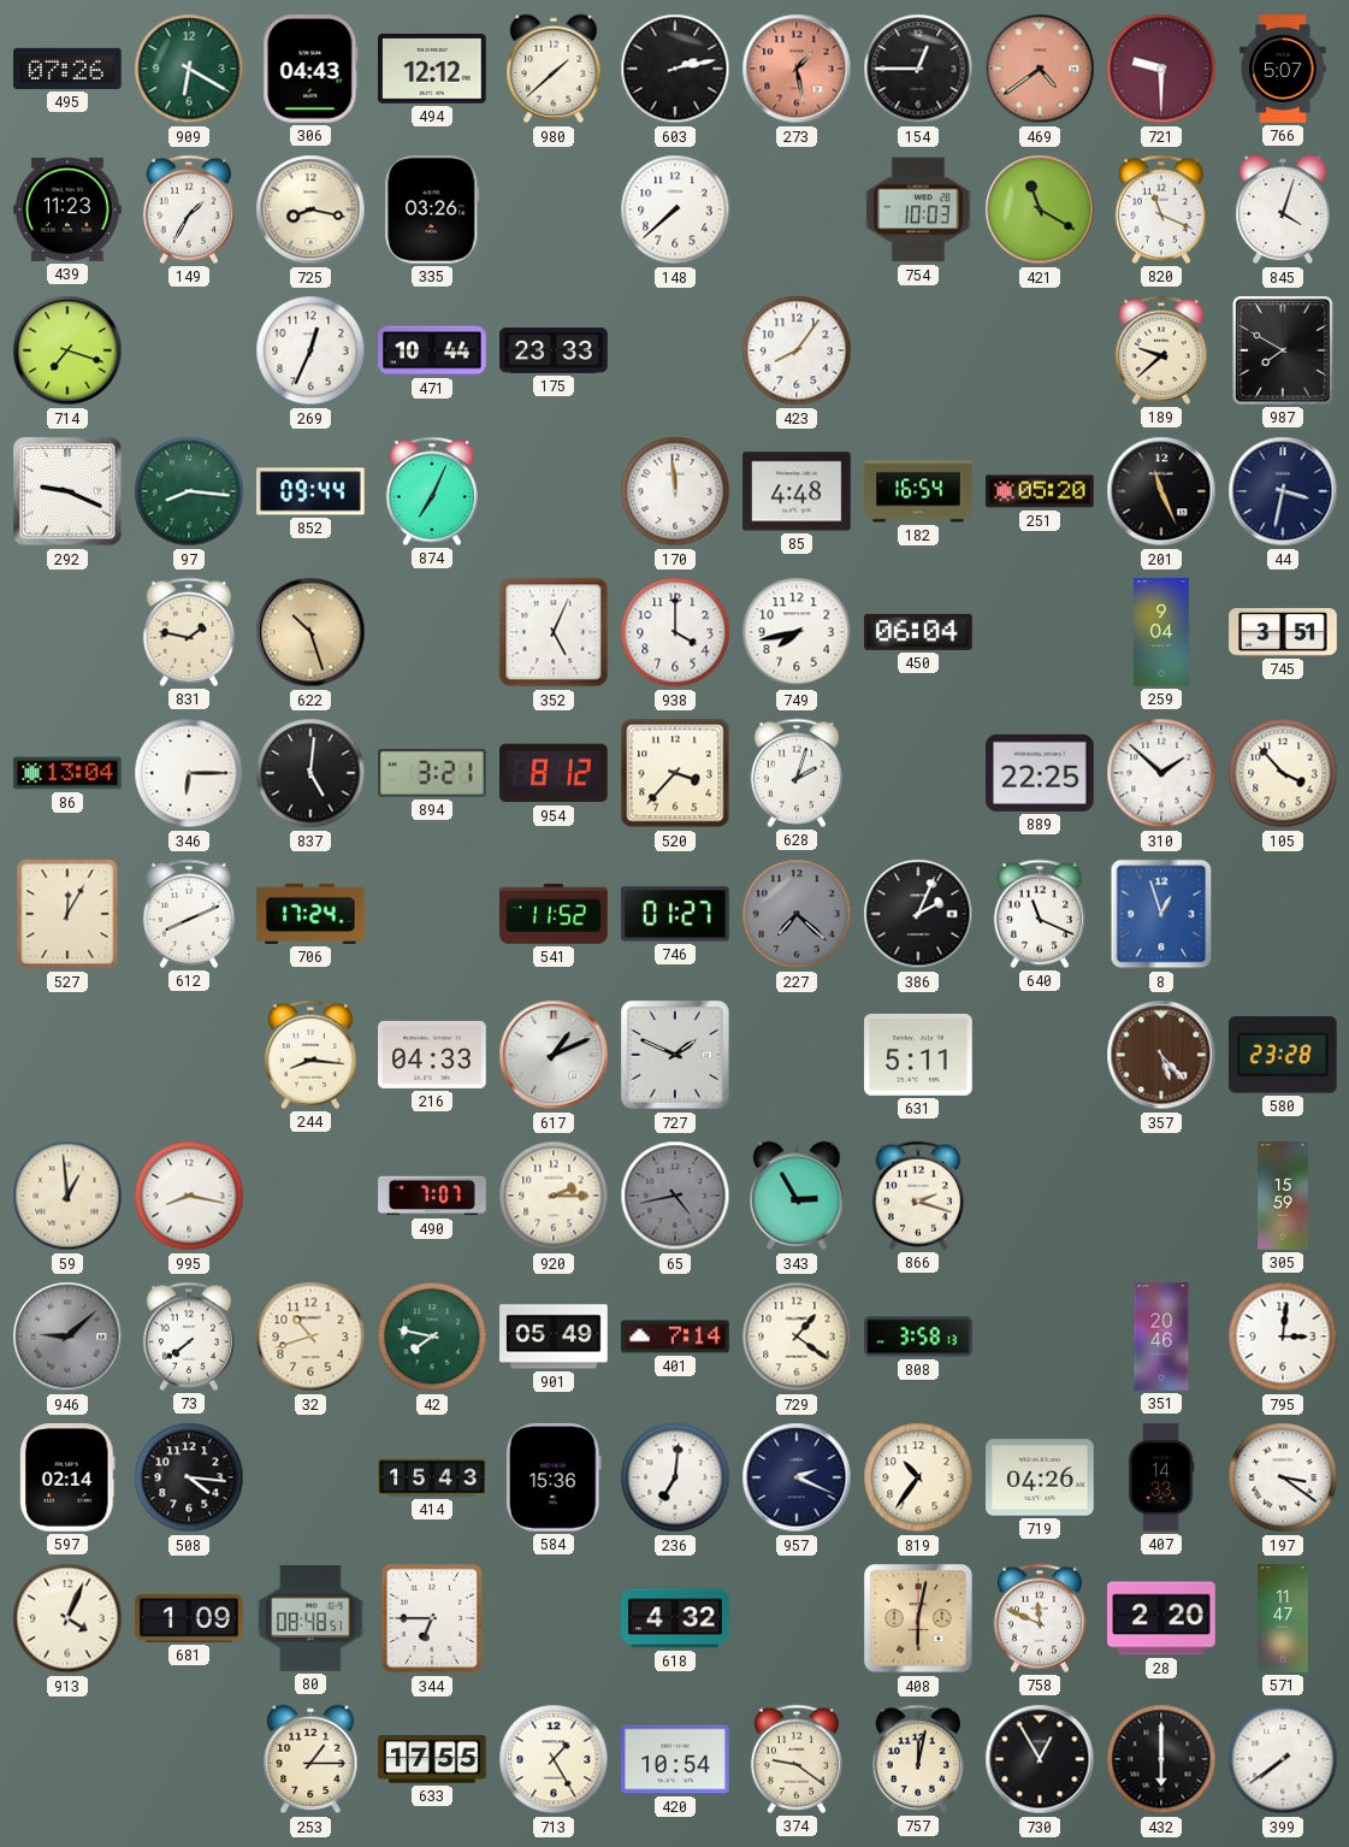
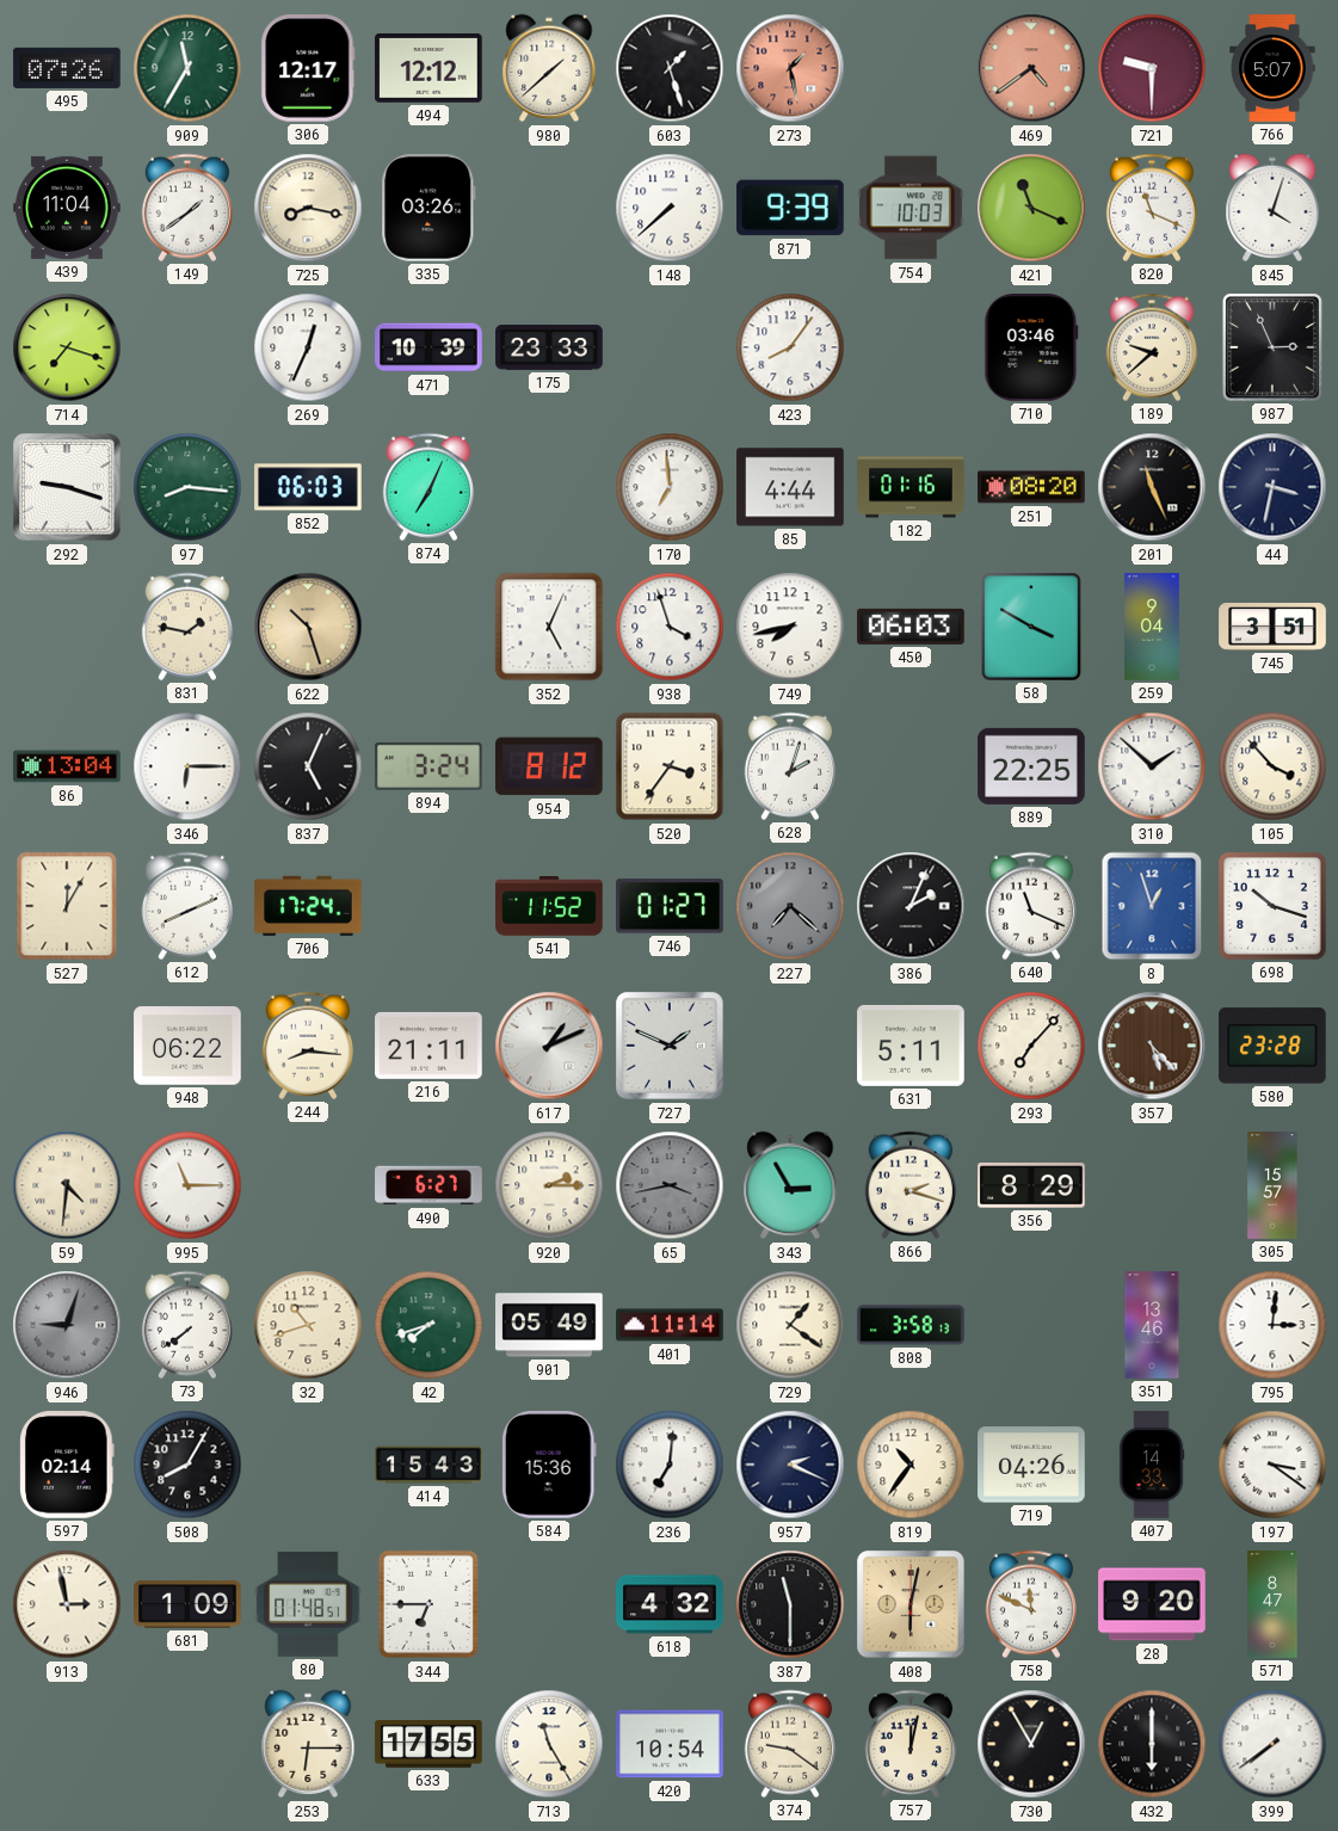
909: 6:20 -> 11:35 (187, 68)
306: 04:43 -> 12:17 (308, 68)
603: 2:13 -> 1:27 (670, 68)
154: 12:45 -> none (918, 69)
439: 11:23 -> 11:04 (67, 208)
149: 1:35 -> 1:39 (187, 208)
871: none -> 9:39 (790, 208)
421: 11:20 -> 11:19 (1031, 208)
471: 10:44 -> 10:39 (428, 347)
710: none -> 03:46 (1031, 347)
987: 7:50 -> 2:56 (1274, 349)
292: 9:19 -> 9:18 (67, 487)
852: 09:44 -> 06:03 (308, 487)
170: 11:59 -> 6:59 (670, 487)
85: 4:48 -> 4:44 (790, 487)
182: 16:54 -> 01:16 (911, 487)
251: 05:20 -> 08:20 (1031, 487)
938: 4:00 -> 3:57 (670, 627)
450: 06:04 -> 06:03 (911, 627)
58: none -> 3:50 (1032, 628)
837: 5:01 -> 5:04 (308, 766)
894: 3:21 -> 3:24 (428, 766)
520: 3:37 -> 3:36 (670, 766)
698: none -> 10:18 (1272, 906)
948: none -> 06:22 (187, 1046)
216: 04:33 -> 21:11 (428, 1046)
293: none -> 7:07 (1031, 1046)
59: 12:59 -> 4:31 (67, 1185)
995: 8:17 -> 11:15 (187, 1185)
490: 7:07 -> 6:27 (428, 1185)
65: 4:43 -> 3:43 (670, 1185)
356: none -> 8:29 (1031, 1186)
305: 15:59 -> 15:57 (1272, 1185)
946: 9:08 -> 9:03 (67, 1325)
42: 7:47 -> 7:42 (428, 1325)
401: 7:14 -> 11:14 (670, 1325)
351: 20:46 -> 13:46 (1152, 1325)
508: 4:16 -> 8:05 (187, 1465)
913: 4:04 -> 2:58 (67, 1604)
80: 08:48 -> 01:48 (308, 1604)
387: none -> 11:30 (790, 1604)
28: 2:20 -> 9:20 (1152, 1604)
571: 11:47 -> 8:47 (1272, 1604)
253: 1:15 -> 6:15 (308, 1744)
713: 1:25 -> 11:25 (549, 1744)
